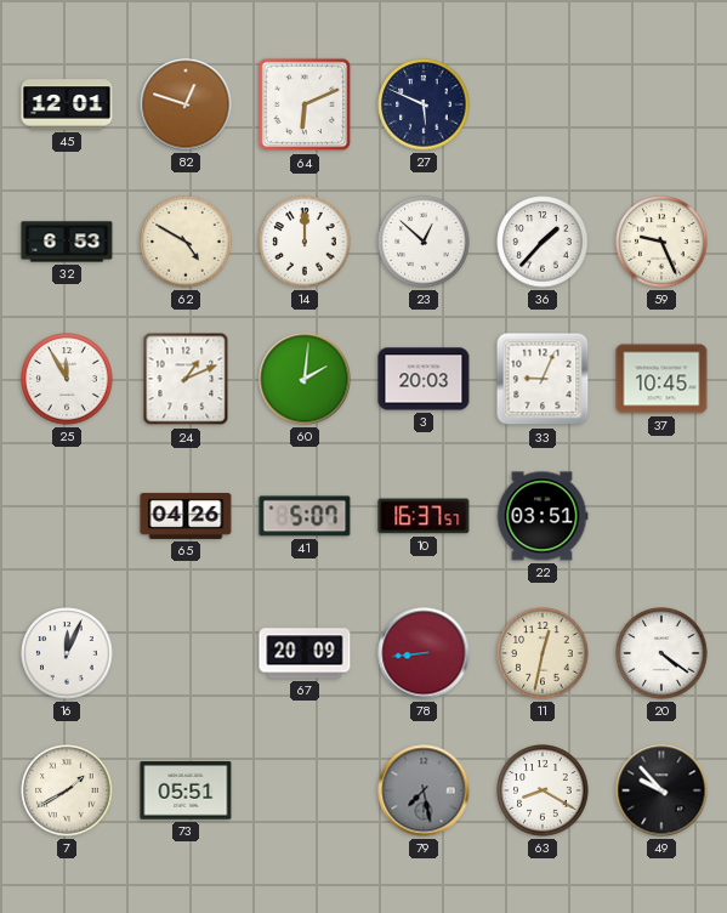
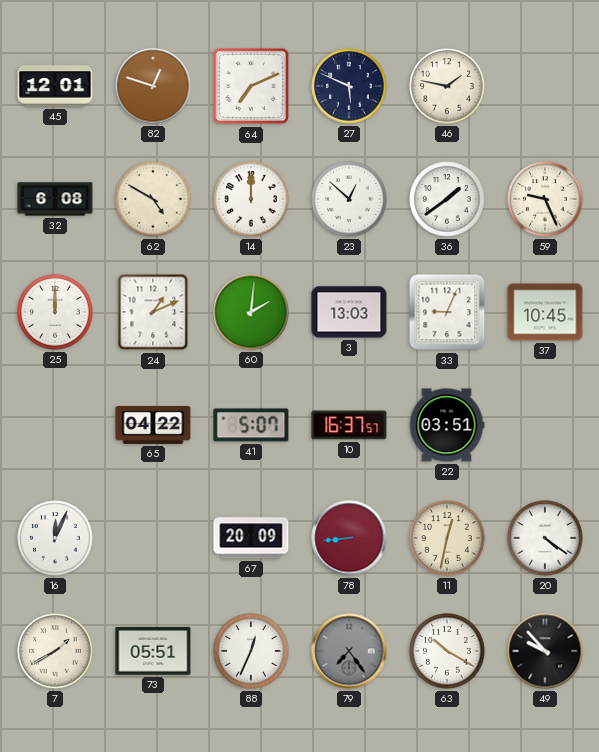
64: 6:11 -> 7:11 (251, 86)
46: none -> 1:47 (447, 86)
32: 6:53 -> 6:08 (55, 199)
36: 1:37 -> 1:39 (447, 199)
25: 11:55 -> 12:00 (55, 312)
3: 20:03 -> 13:03 (349, 312)
65: 04:26 -> 04:22 (153, 425)
88: none -> 12:34 (251, 651)
79: 7:28 -> 7:24 (349, 651)
63: 8:20 -> 10:20 (447, 651)
